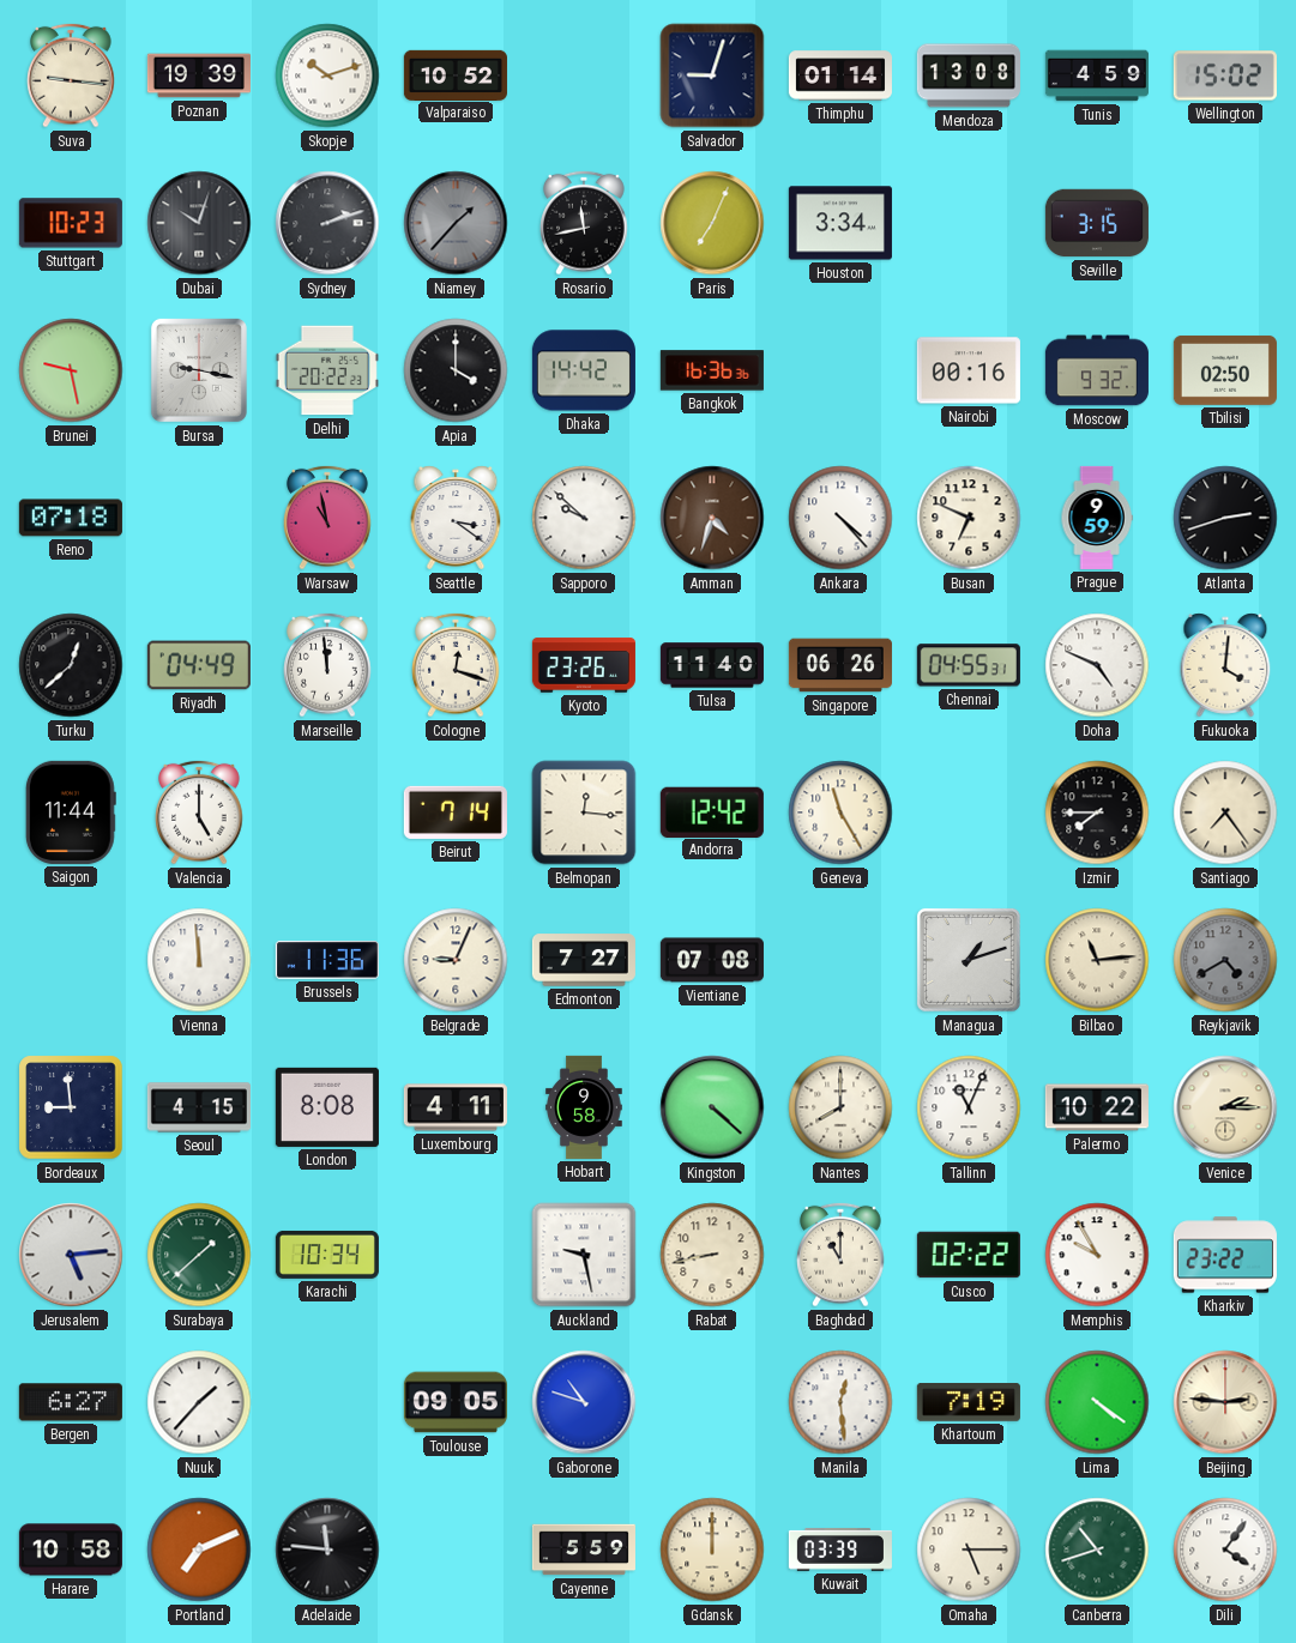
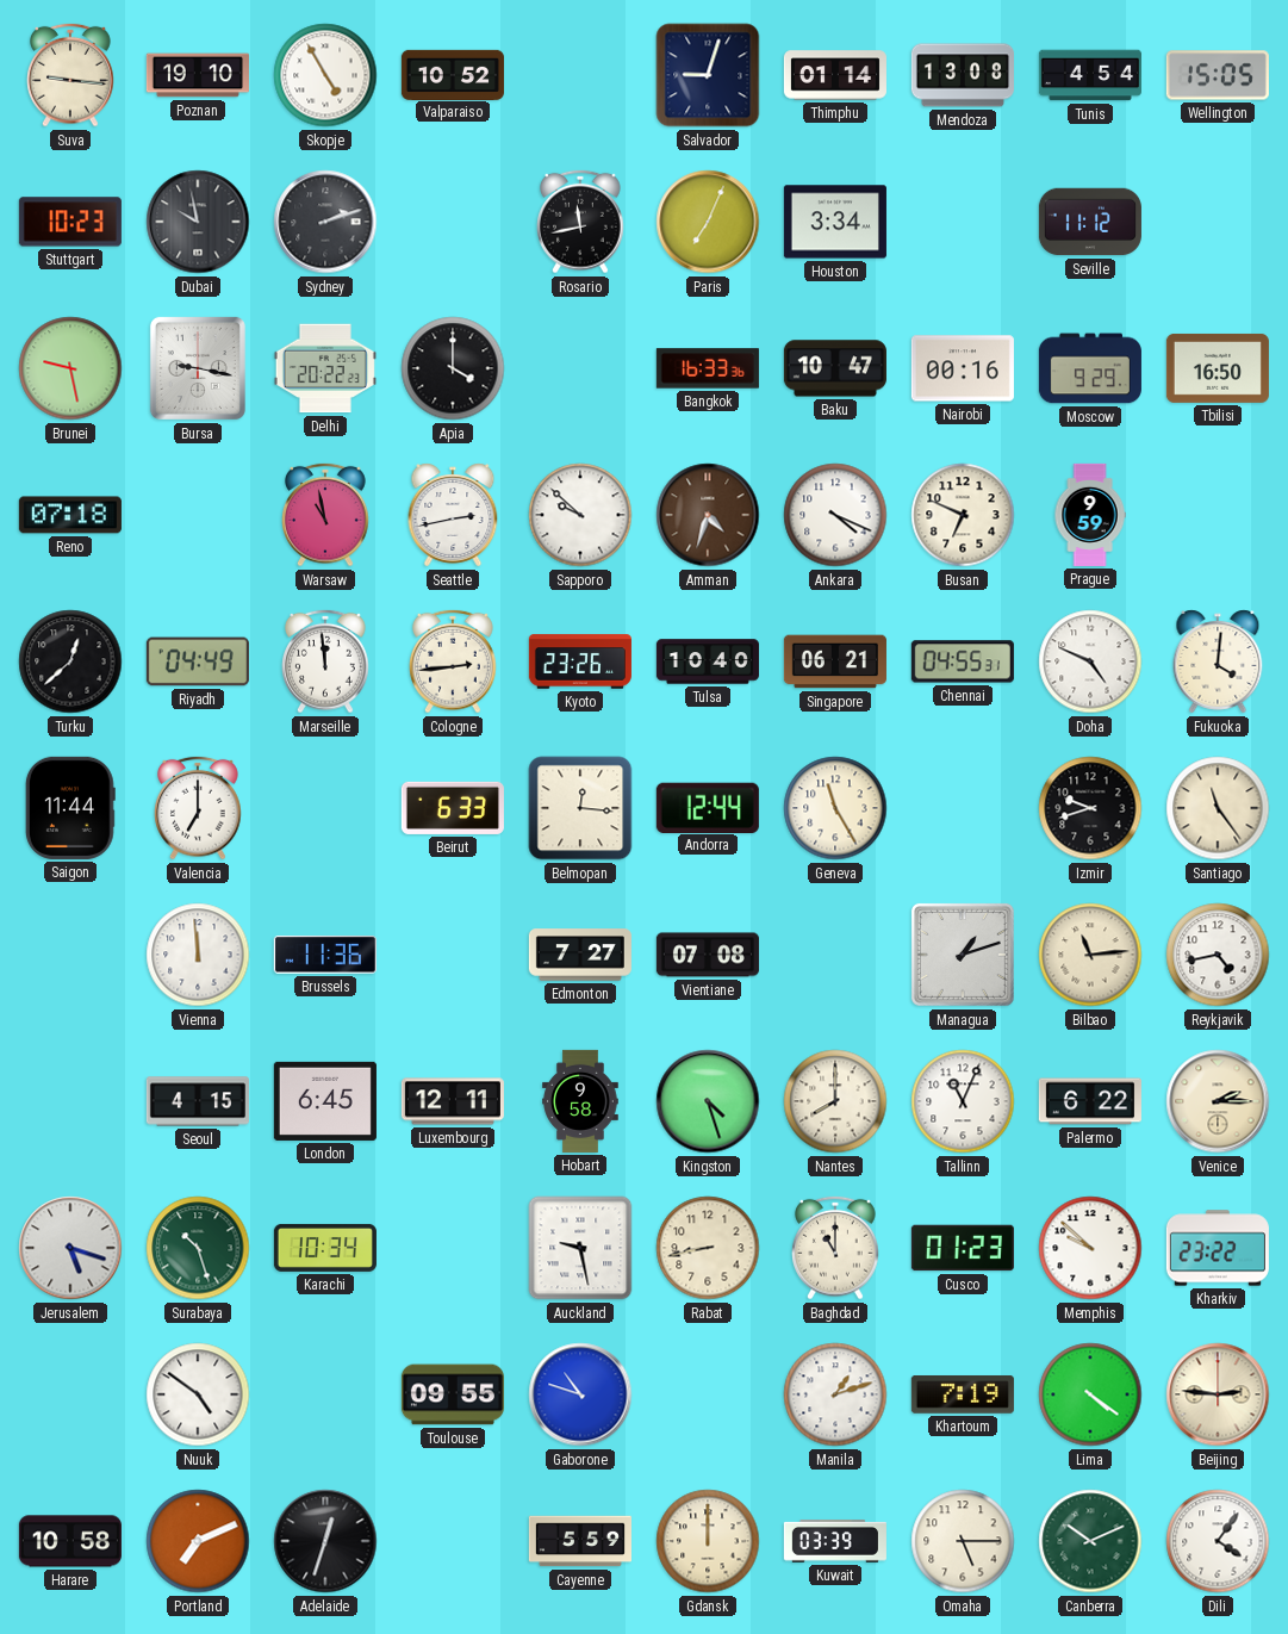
Poznan: 19:39 -> 19:10 (198, 75)
Skopje: 10:12 -> 4:55 (325, 75)
Tunis: 4:59 -> 4:54 (1090, 75)
Wellington: 15:02 -> 15:05 (1218, 75)
Dubai: 10:03 -> 9:58 (198, 222)
Niamey: 1:37 -> none (456, 223)
Seville: 3:15 -> 11:12 (1090, 222)
Dhaka: 14:42 -> none (584, 370)
Bangkok: 16:36 -> 16:33 (708, 368)
Baku: none -> 10:47 (835, 368)
Moscow: 9:32 -> 9:29 (1090, 368)
Tbilisi: 02:50 -> 16:50 (1218, 368)
Seattle: 3:21 -> 2:43 (453, 515)
Ankara: 4:23 -> 4:19 (835, 515)
Atlanta: 2:42 -> none (1225, 518)
Cologne: 12:18 -> 2:44 (453, 661)
Tulsa: 11:40 -> 10:40 (708, 661)
Singapore: 06:26 -> 06:21 (835, 661)
Valencia: 5:00 -> 7:00 (198, 808)
Beirut: 7:14 -> 6:33 (453, 808)
Andorra: 12:42 -> 12:44 (708, 807)
Izmir: 7:45 -> 9:42 (1090, 808)
Santiago: 7:24 -> 11:24 (1218, 808)
Belgrade: 9:04 -> none (456, 960)
Reykjavik: 4:40 -> 4:43 (1218, 955)
Reykjavik dial: grey -> white (1218, 955)
Bordeaux: 8:59 -> none (71, 1107)
London: 8:08 -> 6:45 (325, 1101)
Luxembourg: 4:11 -> 12:11 (453, 1101)
Kingston: 4:22 -> 4:27 (708, 1101)
Palermo: 10:22 -> 6:22 (1090, 1101)
Jerusalem: 5:14 -> 5:18 (70, 1248)
Surabaya: 1:38 -> 10:27 (198, 1248)
Cusco: 02:22 -> 01:23 (963, 1248)
Memphis: 9:55 -> 9:52 (1090, 1248)
Bergen: 6:27 -> none (71, 1402)
Nuuk: 1:37 -> 4:51 (198, 1394)
Toulouse: 09:05 -> 09:55 (453, 1394)
Manila: 12:29 -> 1:12 (835, 1394)
Adelaide: 11:46 -> 12:33 (325, 1541)
Canberra: 10:42 -> 10:11 (1090, 1541)
